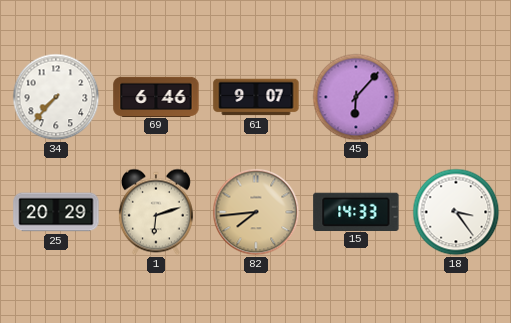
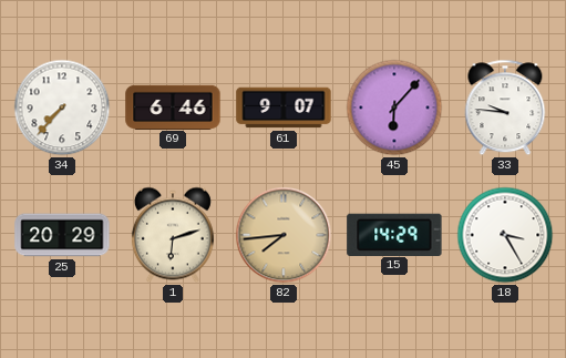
33: none -> 9:46 (505, 108)
15: 14:33 -> 14:29 (394, 234)
18: 3:24 -> 3:25 (505, 235)
